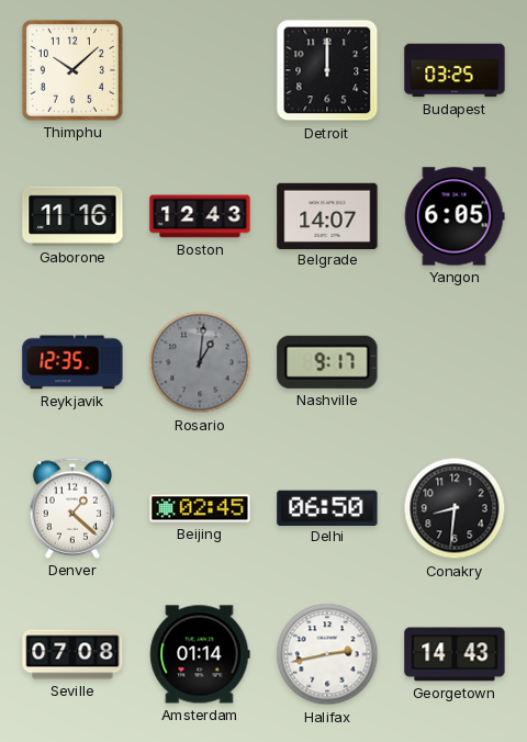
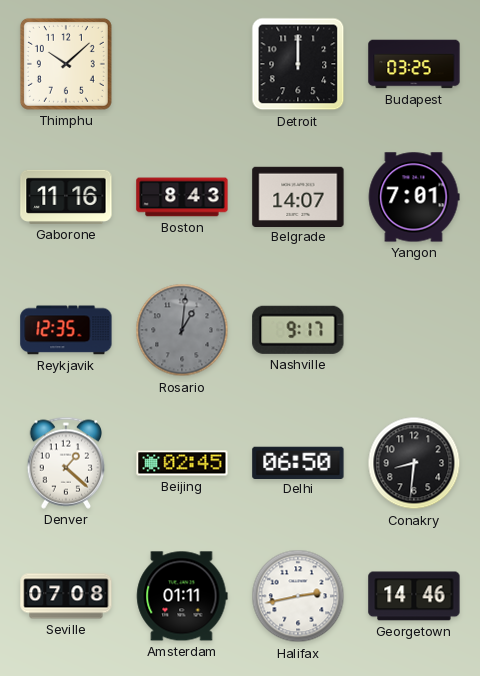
Boston: 12:43 -> 8:43 (182, 197)
Yangon: 6:05 -> 7:01 (414, 197)
Amsterdam: 01:14 -> 01:11 (182, 596)
Georgetown: 14:43 -> 14:46 (414, 596)
